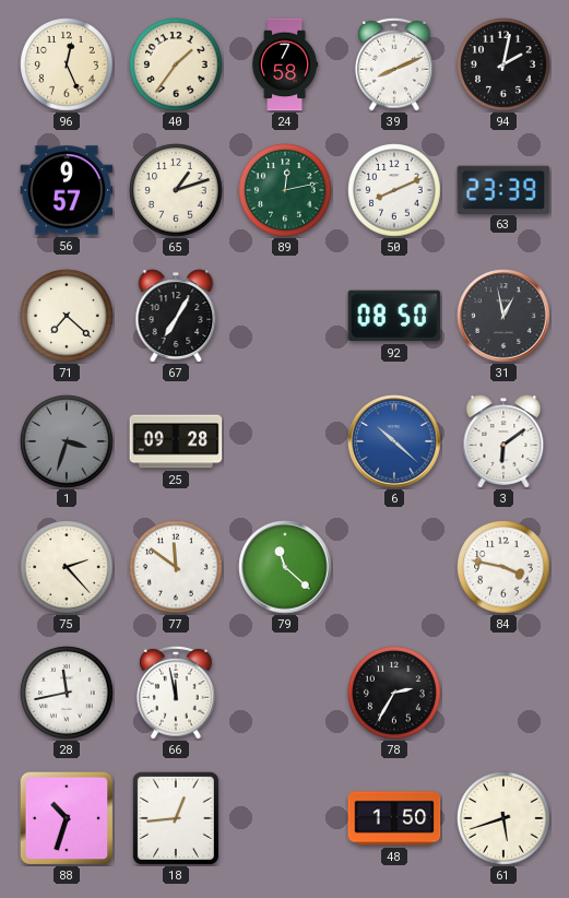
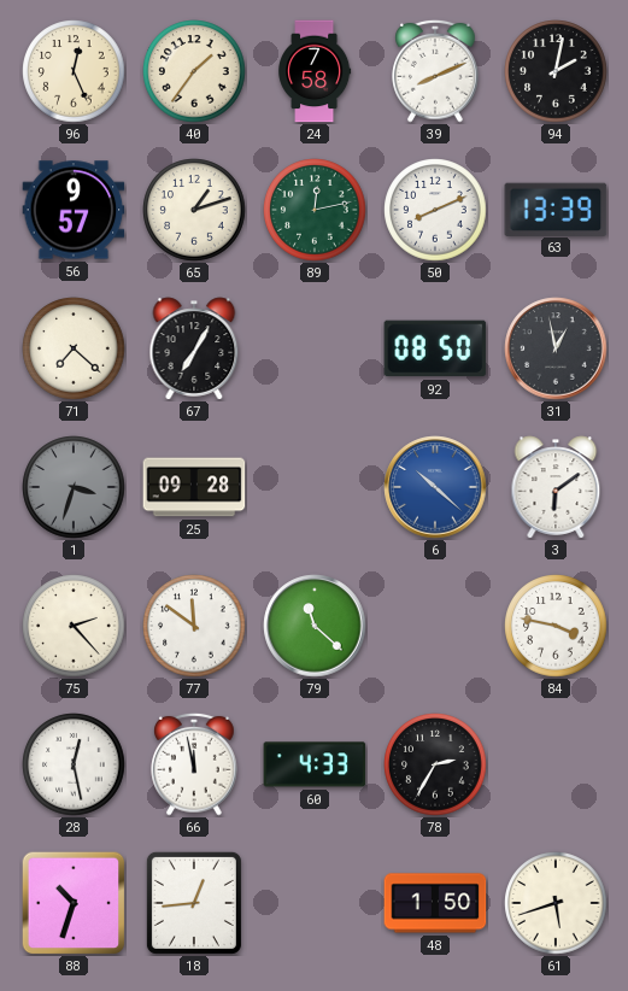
63: 23:39 -> 13:39 (556, 209)
28: 11:43 -> 12:28 (74, 764)
60: none -> 4:33 (315, 764)
